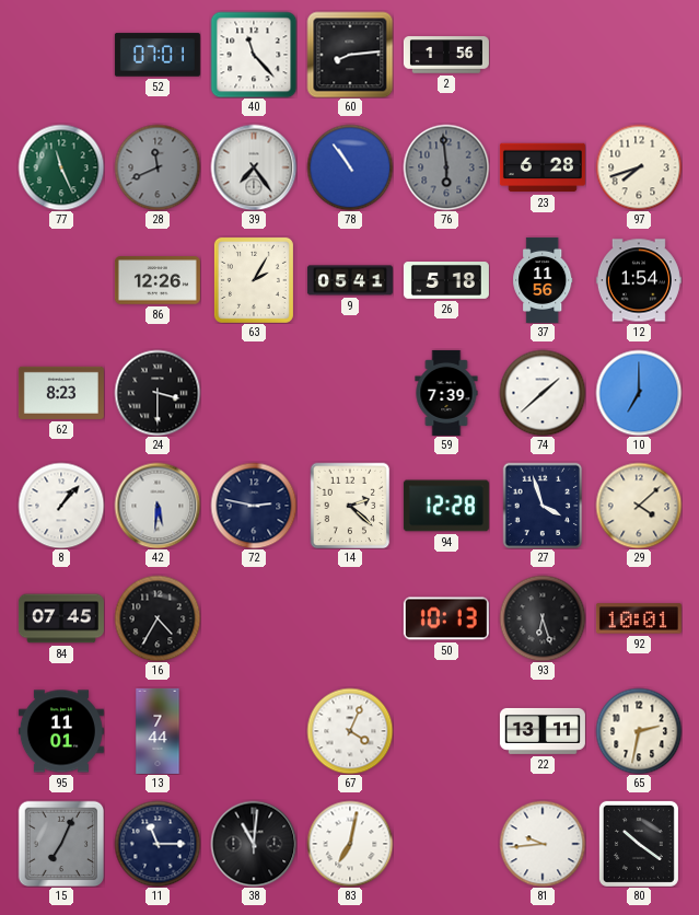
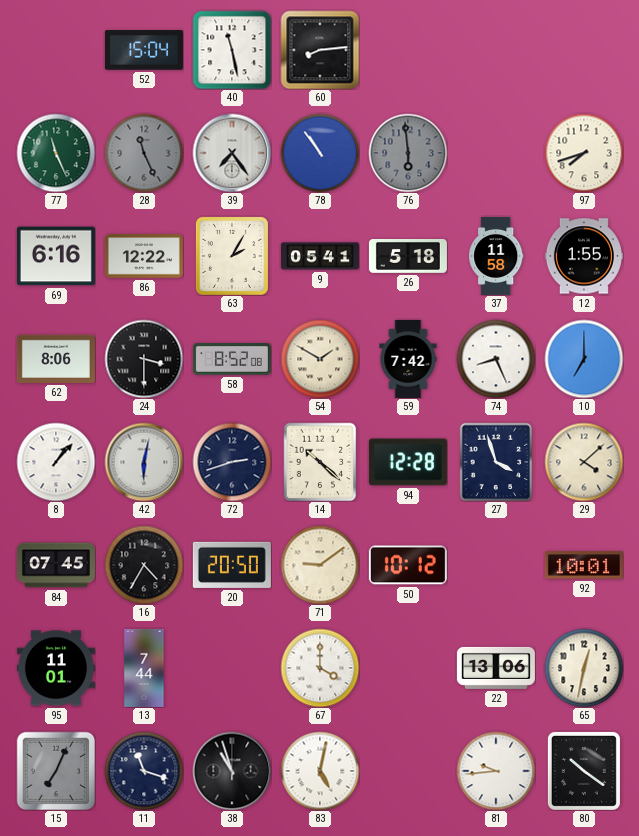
52: 07:01 -> 15:04 (144, 50)
40: 11:23 -> 11:28 (232, 50)
2: 1:56 -> none (446, 55)
28: 11:41 -> 11:26 (144, 153)
23: 6:28 -> none (543, 167)
69: none -> 6:16 (56, 256)
86: 12:26 -> 12:22 (144, 256)
37: 11:56 -> 11:58 (496, 256)
12: 1:54 -> 1:55 (584, 256)
62: 8:23 -> 8:06 (56, 359)
58: none -> 8:52 (232, 359)
54: none -> 1:50 (320, 359)
59: 7:39 -> 7:42 (408, 359)
74: 1:38 -> 8:26 (496, 359)
42: 5:31 -> 6:02 (144, 462)
72: 2:47 -> 2:42 (232, 462)
14: 2:22 -> 10:22 (320, 462)
20: none -> 20:50 (232, 565)
71: none -> 9:09 (320, 565)
50: 10:13 -> 10:12 (408, 565)
93: 6:27 -> none (543, 618)
67: 4:04 -> 4:00 (320, 668)
22: 13:11 -> 13:06 (496, 668)
65: 2:32 -> 12:32 (584, 668)
11: 11:15 -> 11:18 (144, 771)
38: 11:01 -> 10:57 (232, 771)
83: 7:02 -> 5:02 (320, 771)
